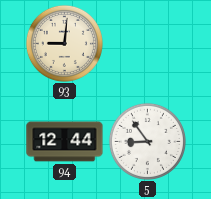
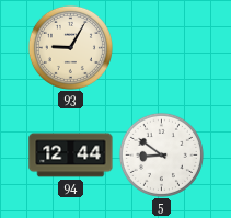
93: 9:01 -> 9:05 (70, 47)
5: 8:54 -> 8:51 (161, 154)
